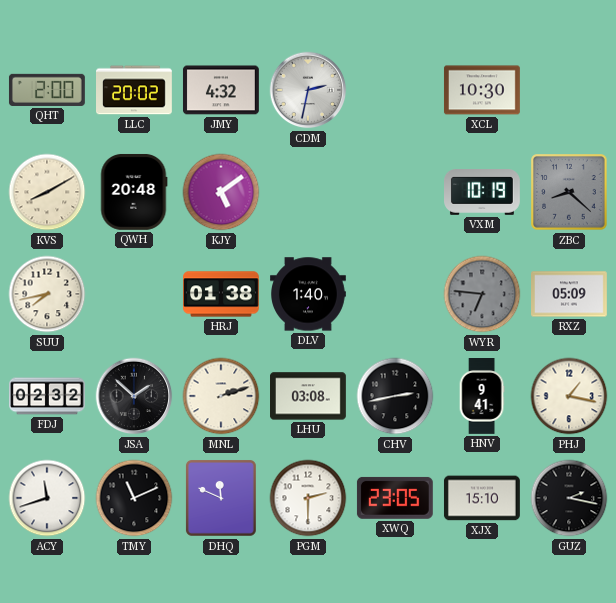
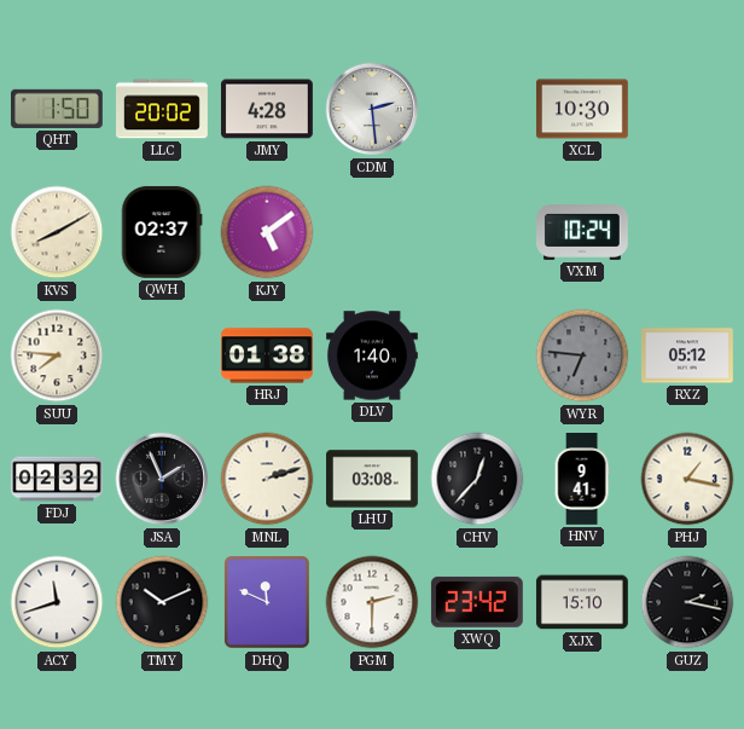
QHT: 2:00 -> 1:50 (57, 109)
JMY: 4:32 -> 4:28 (267, 109)
CDM: 2:32 -> 2:29 (372, 109)
QWH: 20:48 -> 02:37 (162, 232)
VXM: 10:19 -> 10:24 (583, 233)
ZBC: 8:22 -> none (569, 192)
SUU: 7:43 -> 7:46 (57, 355)
RXZ: 05:09 -> 05:12 (688, 355)
JSA: 1:52 -> 1:56 (162, 479)
CHV: 2:43 -> 12:37 (477, 479)
TMY: 11:11 -> 10:11 (162, 602)
XWQ: 23:05 -> 23:42 (477, 602)
